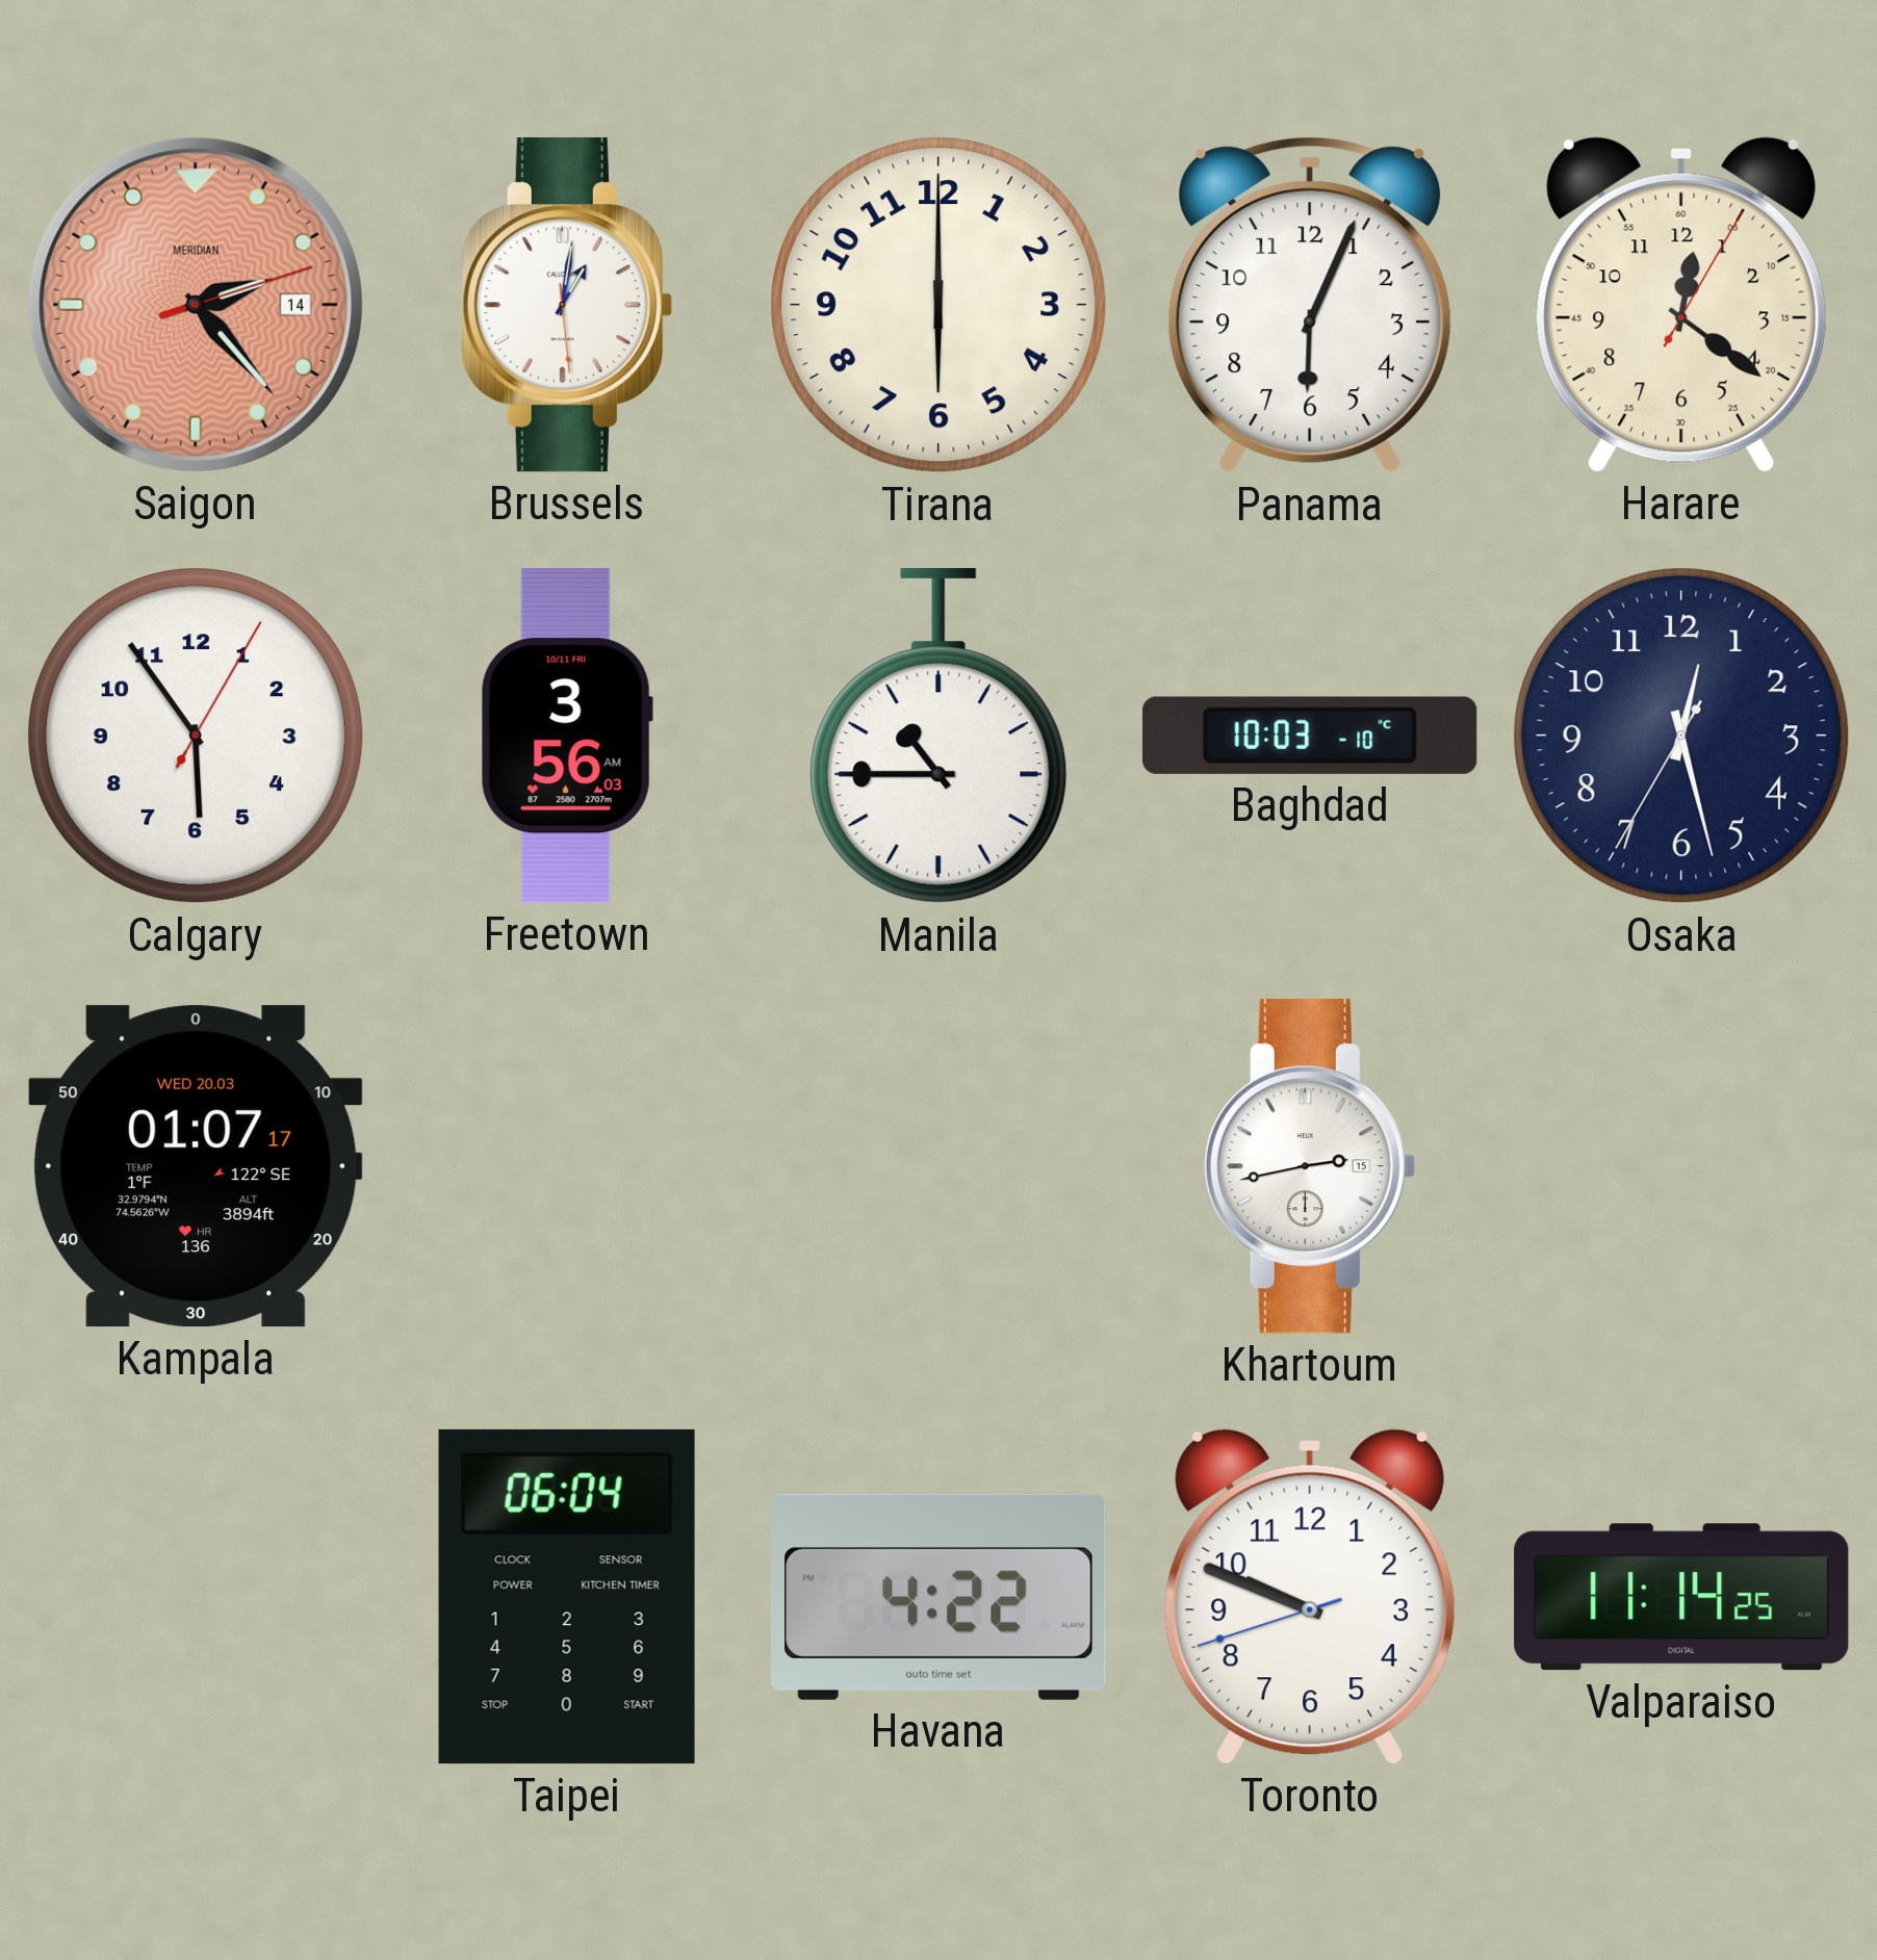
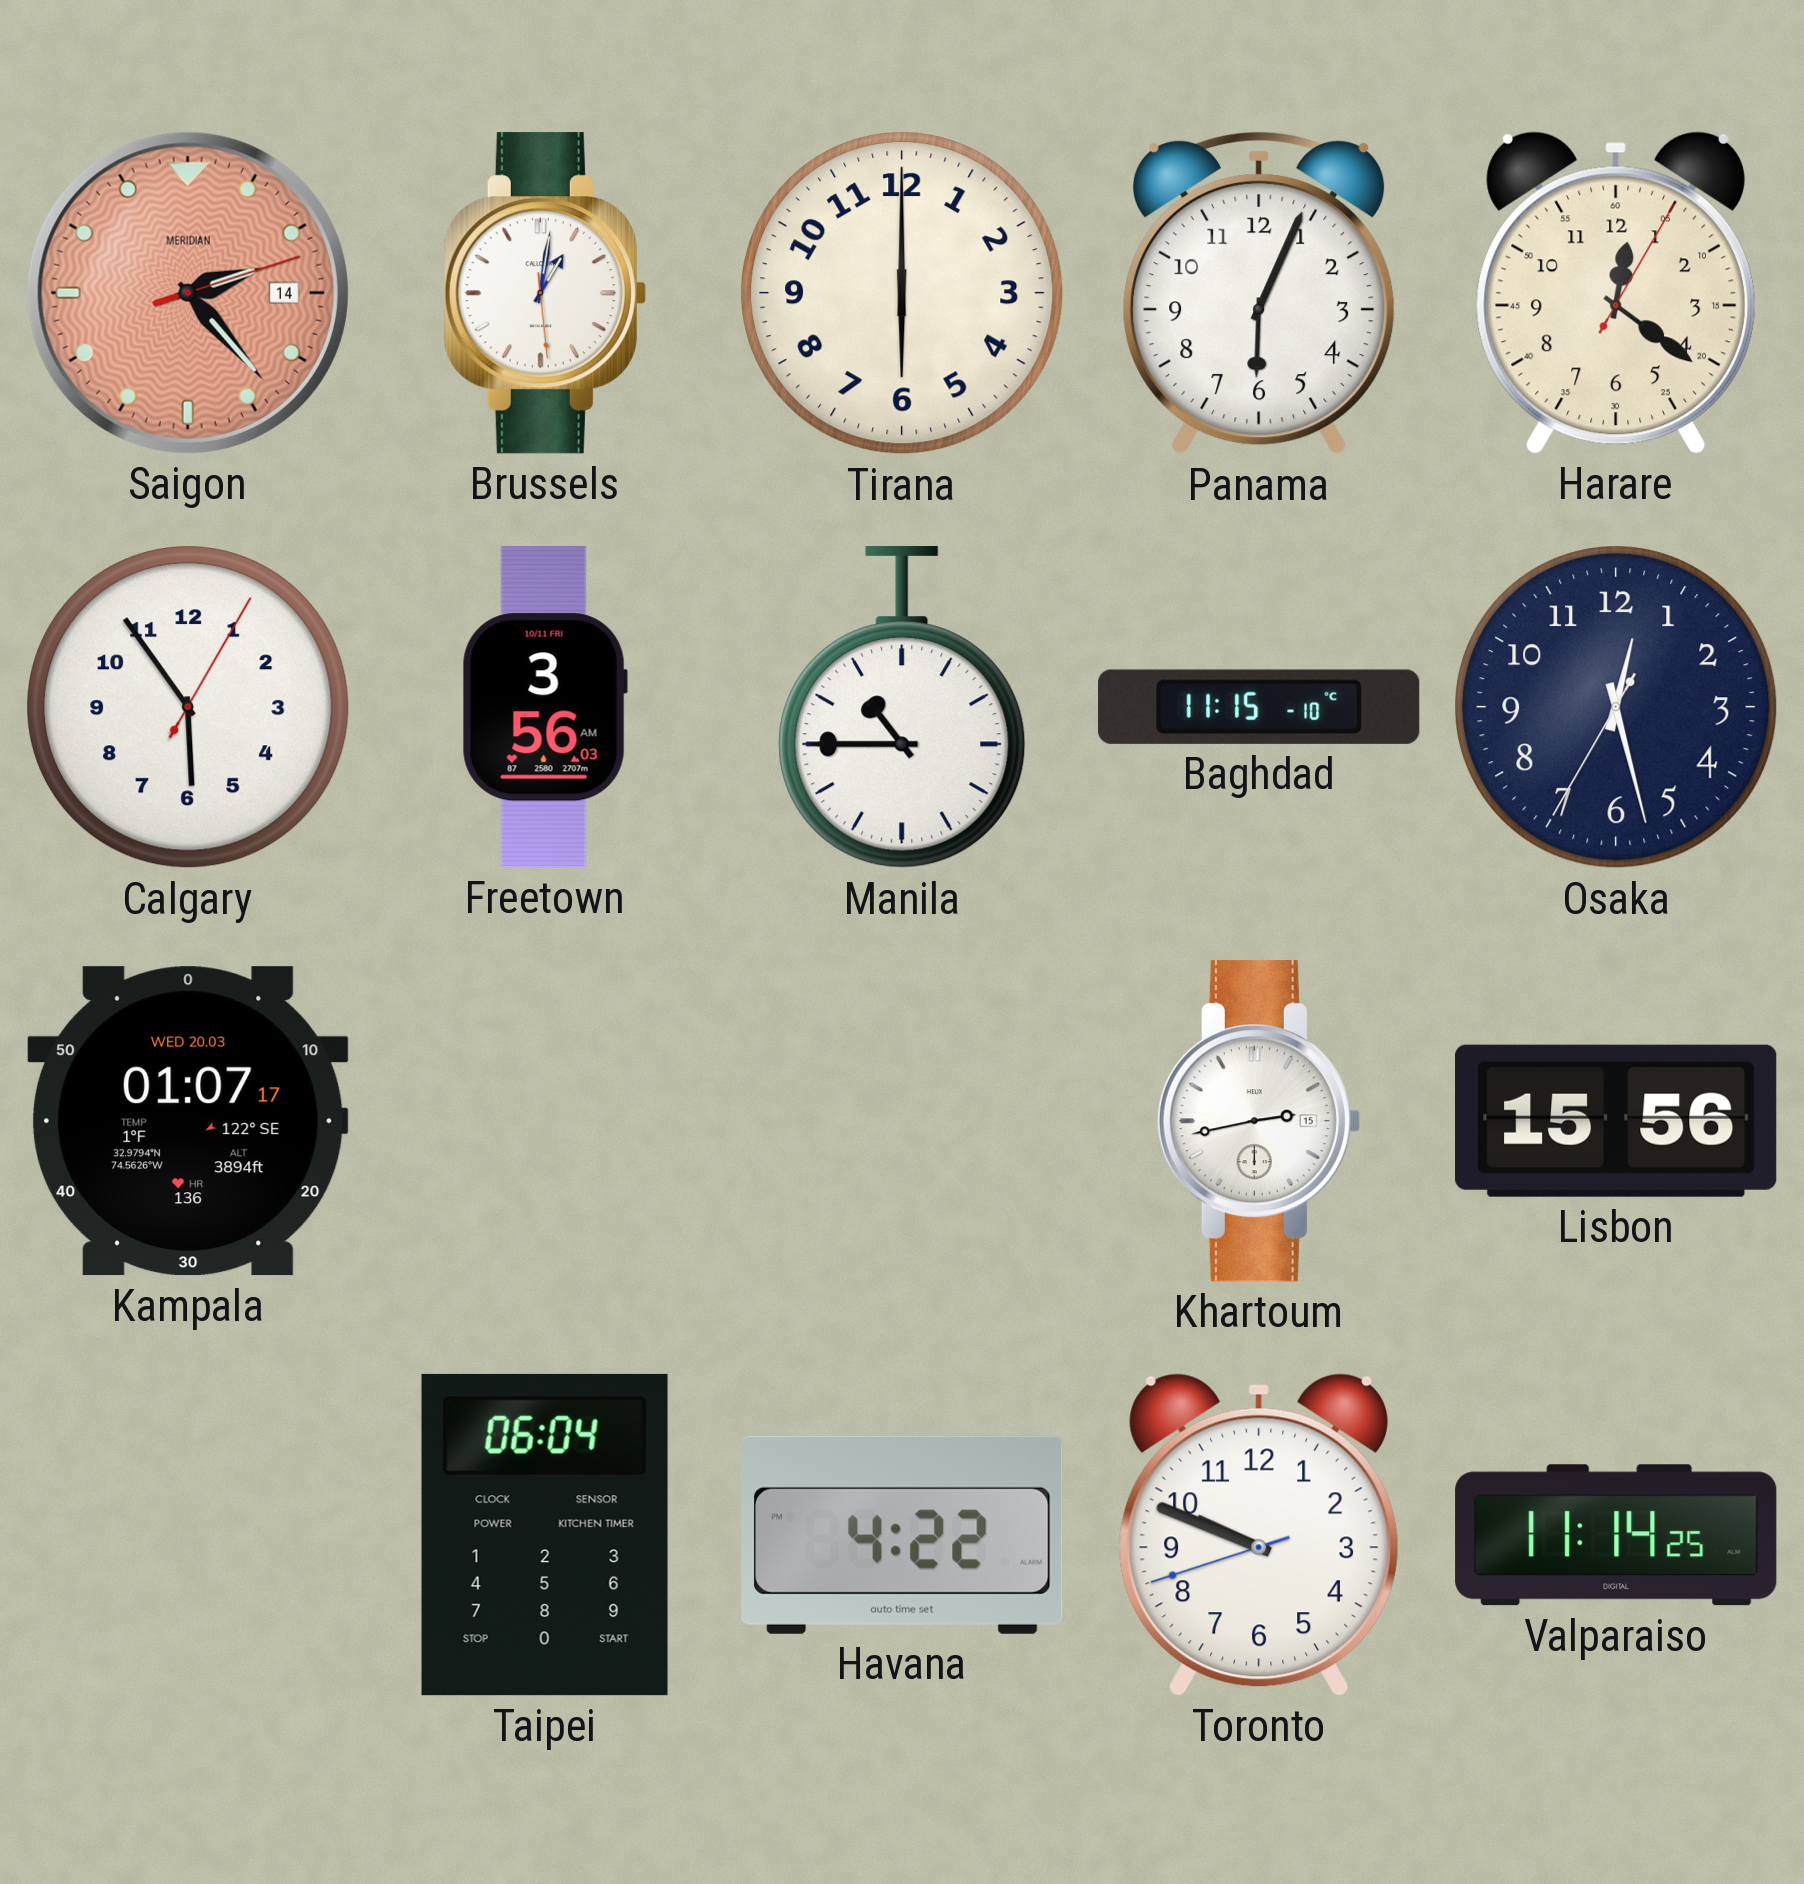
Baghdad: 10:03 -> 11:15 (1259, 707)
Lisbon: none -> 15:56 (1616, 1121)
